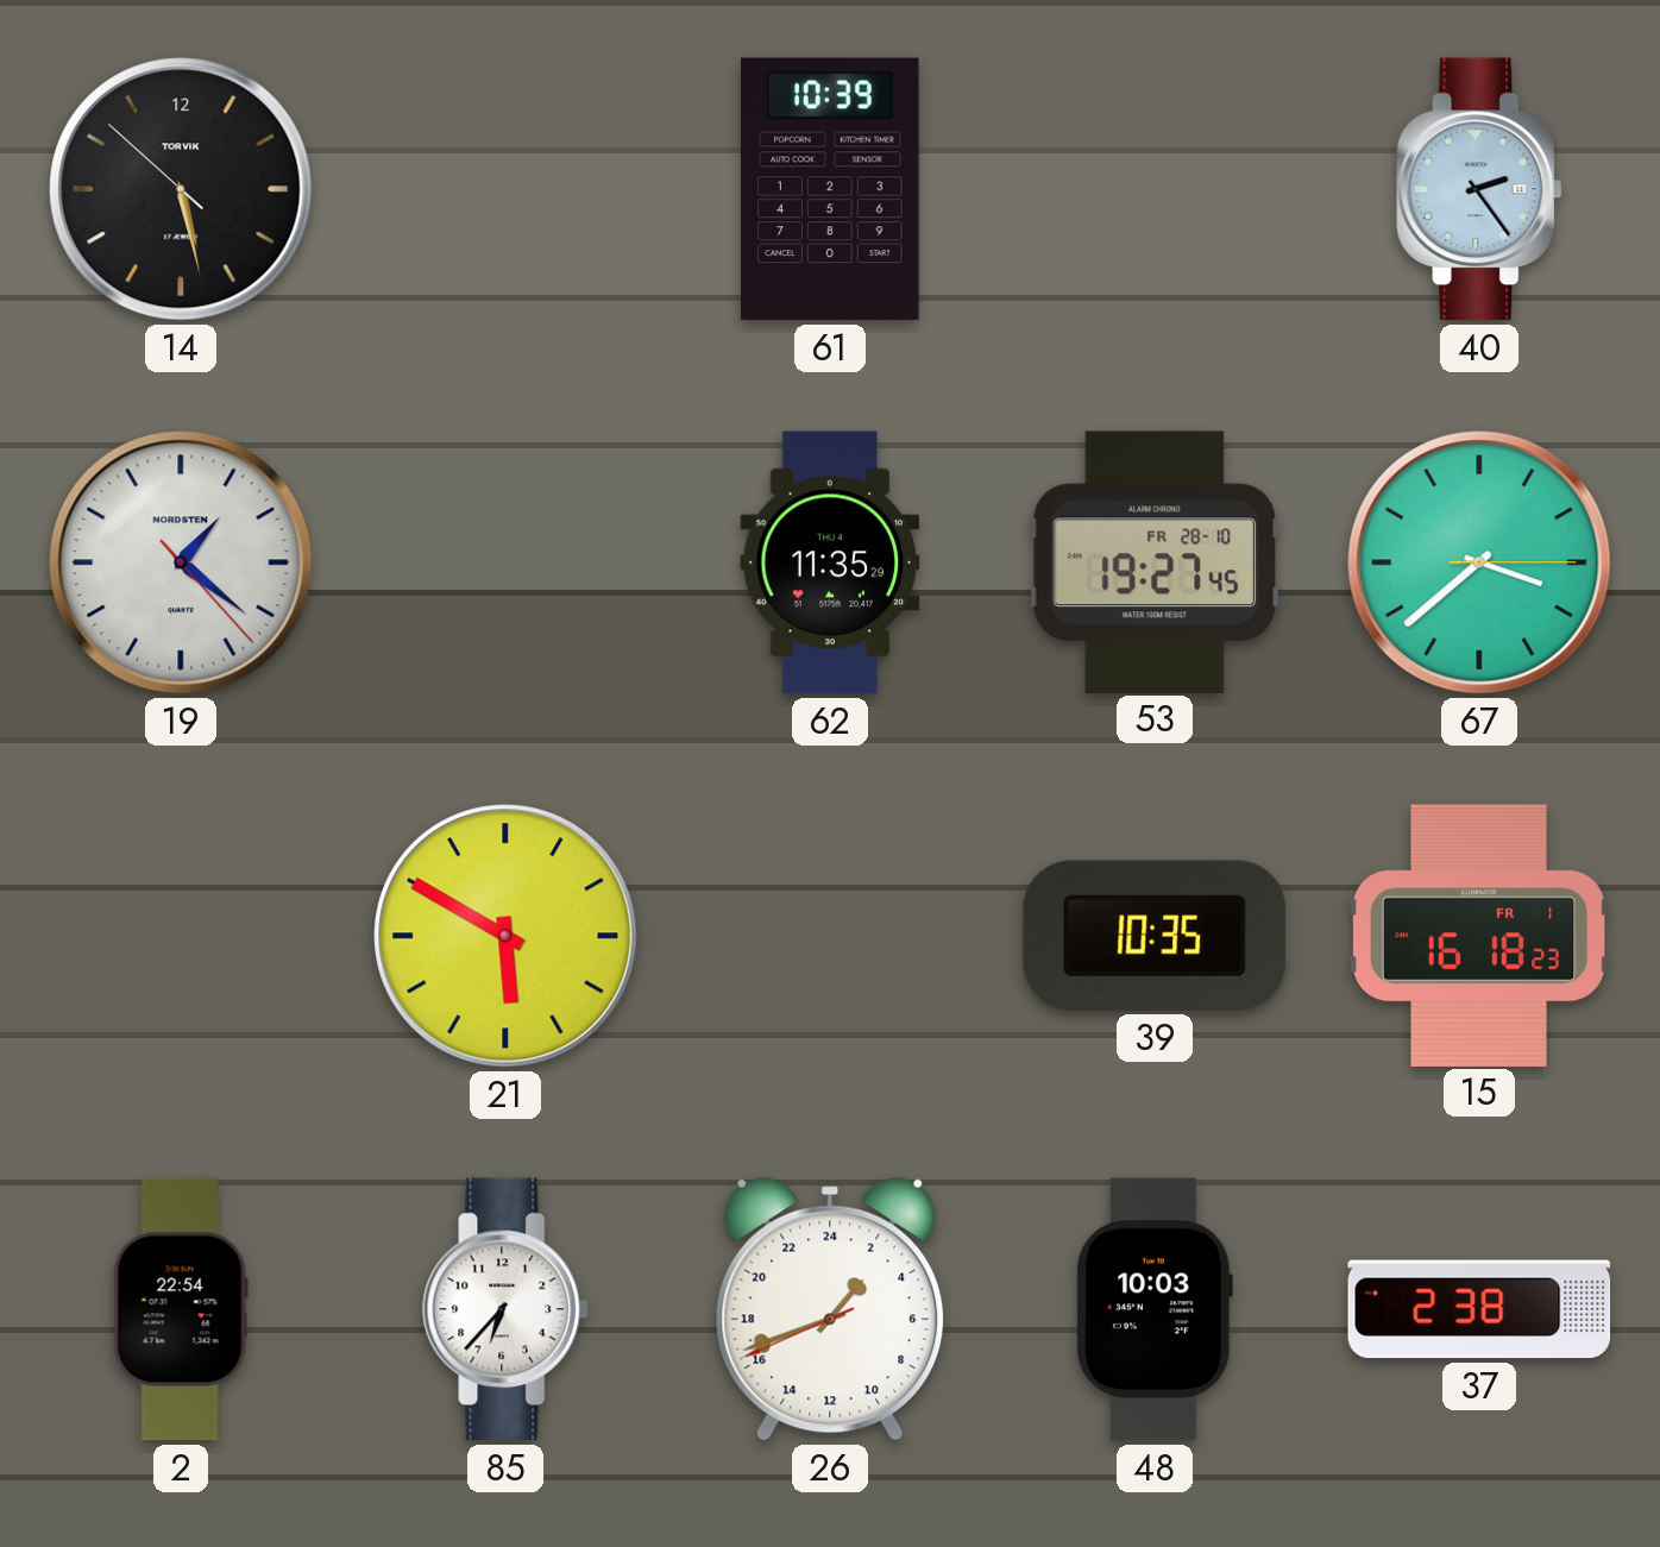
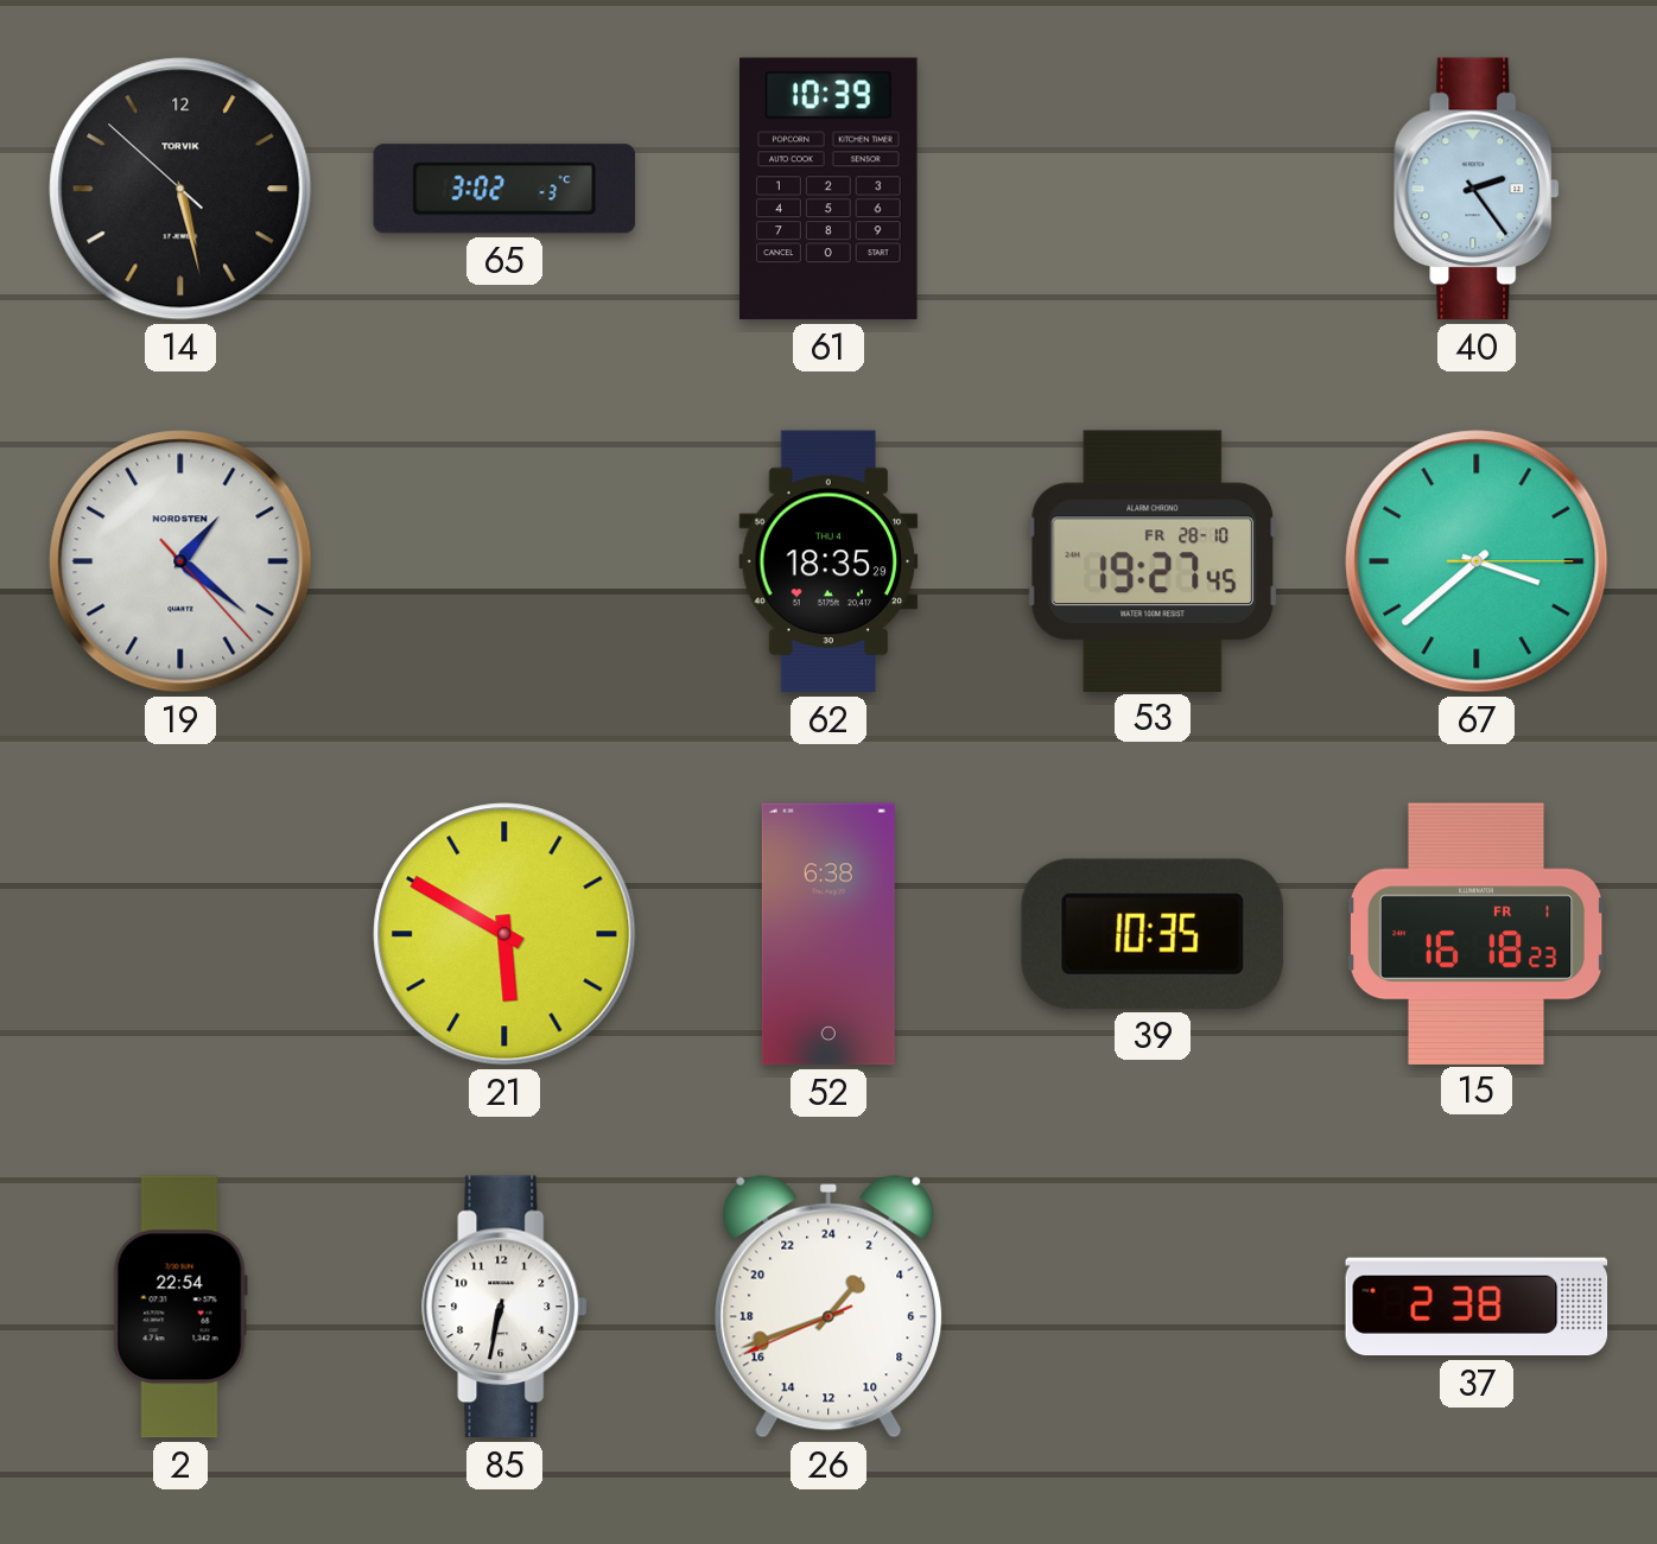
65: none -> 3:02 (504, 189)
62: 11:35 -> 18:35 (828, 561)
52: none -> 6:38 (828, 934)
85: 6:37 -> 6:32 (506, 1307)
48: 10:03 -> none (1155, 1309)
